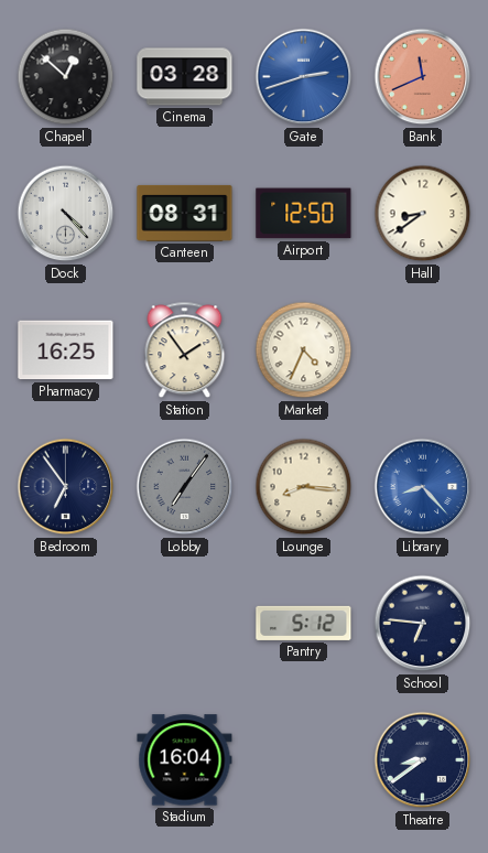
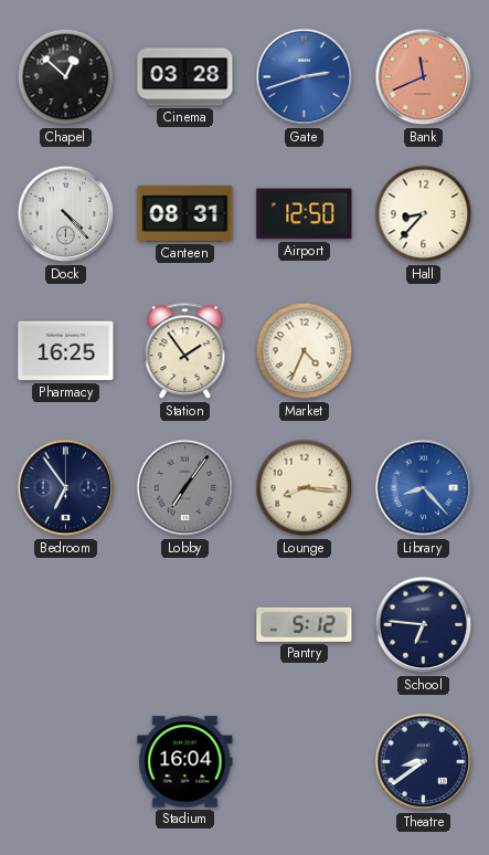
Hall: 8:39 -> 8:37 (424, 214)
